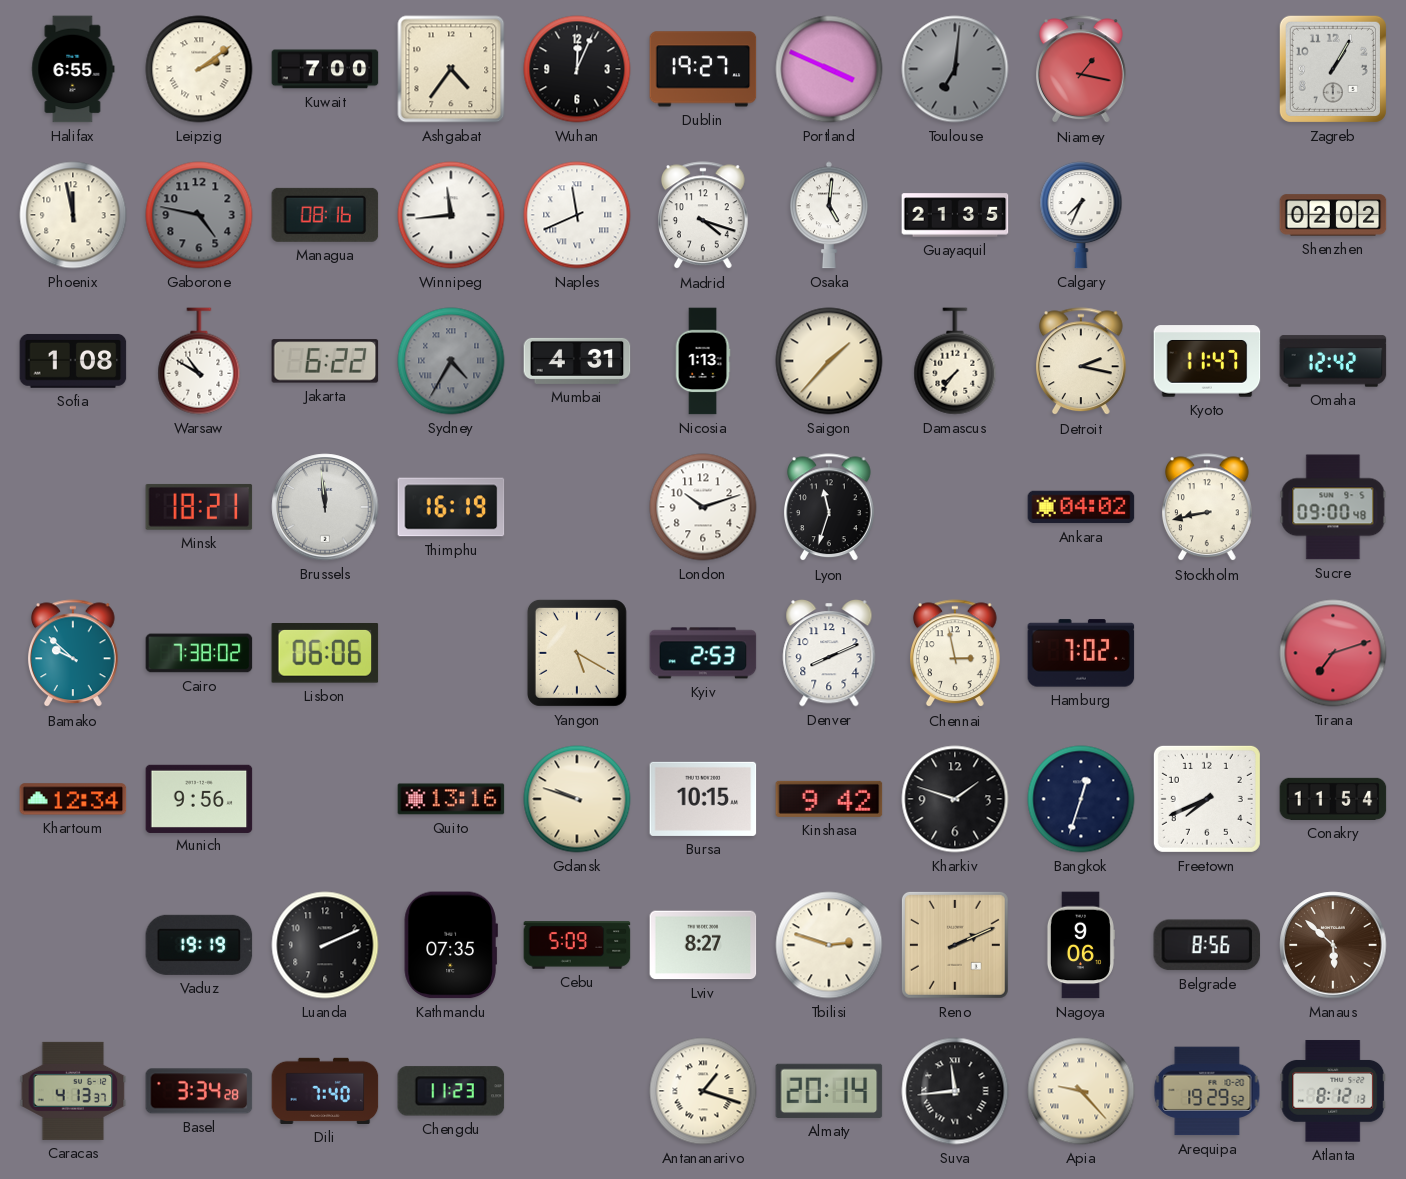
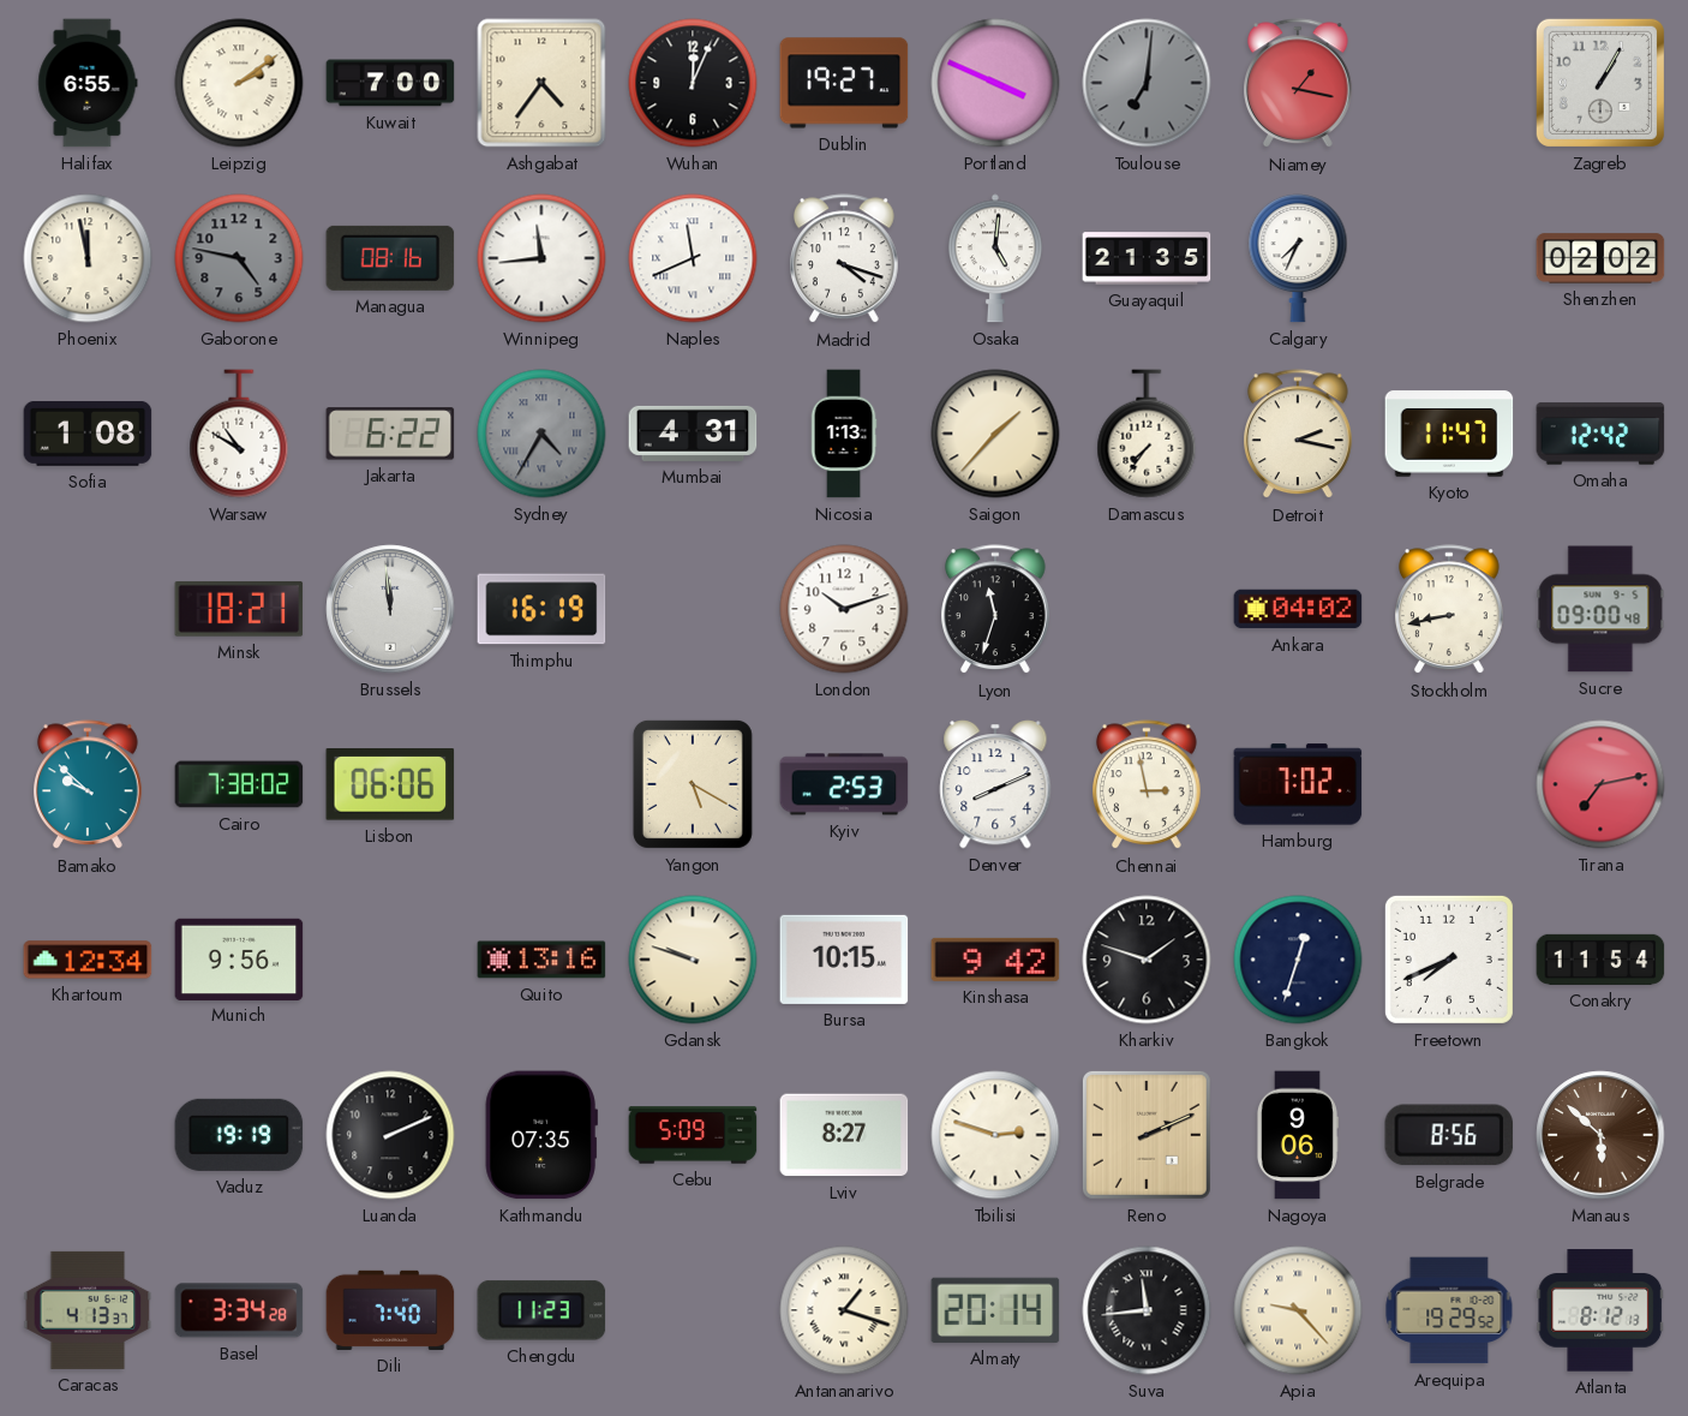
Tirana: 7:12 -> 7:13 (1600, 784)
